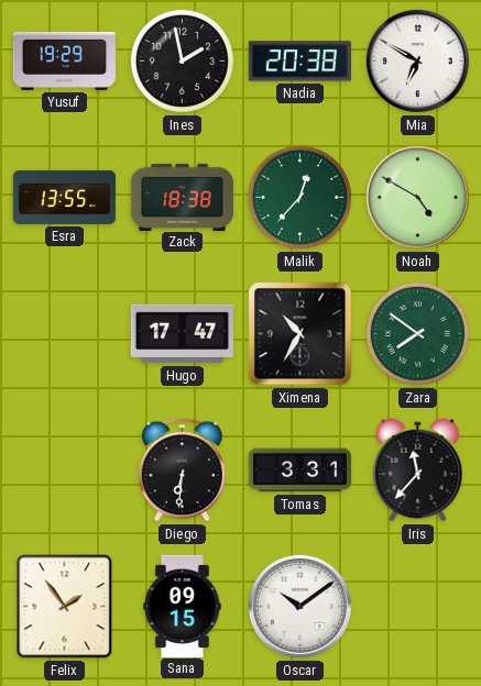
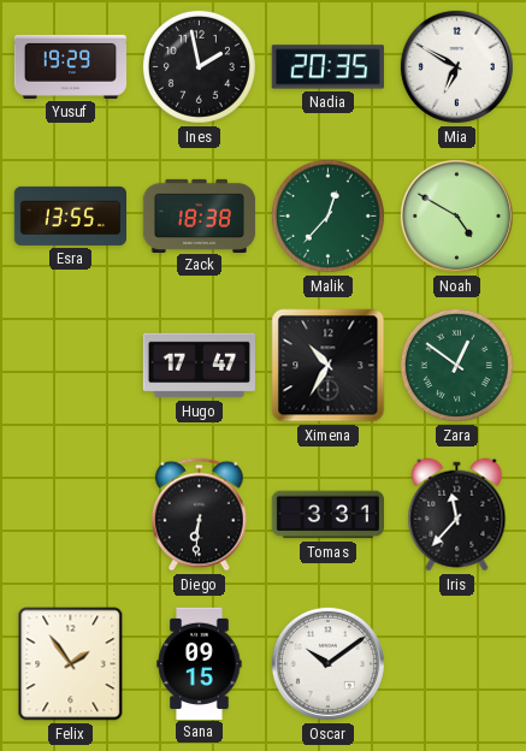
Nadia: 20:38 -> 20:35 (327, 67)
Zara: 7:51 -> 12:51 (456, 365)
